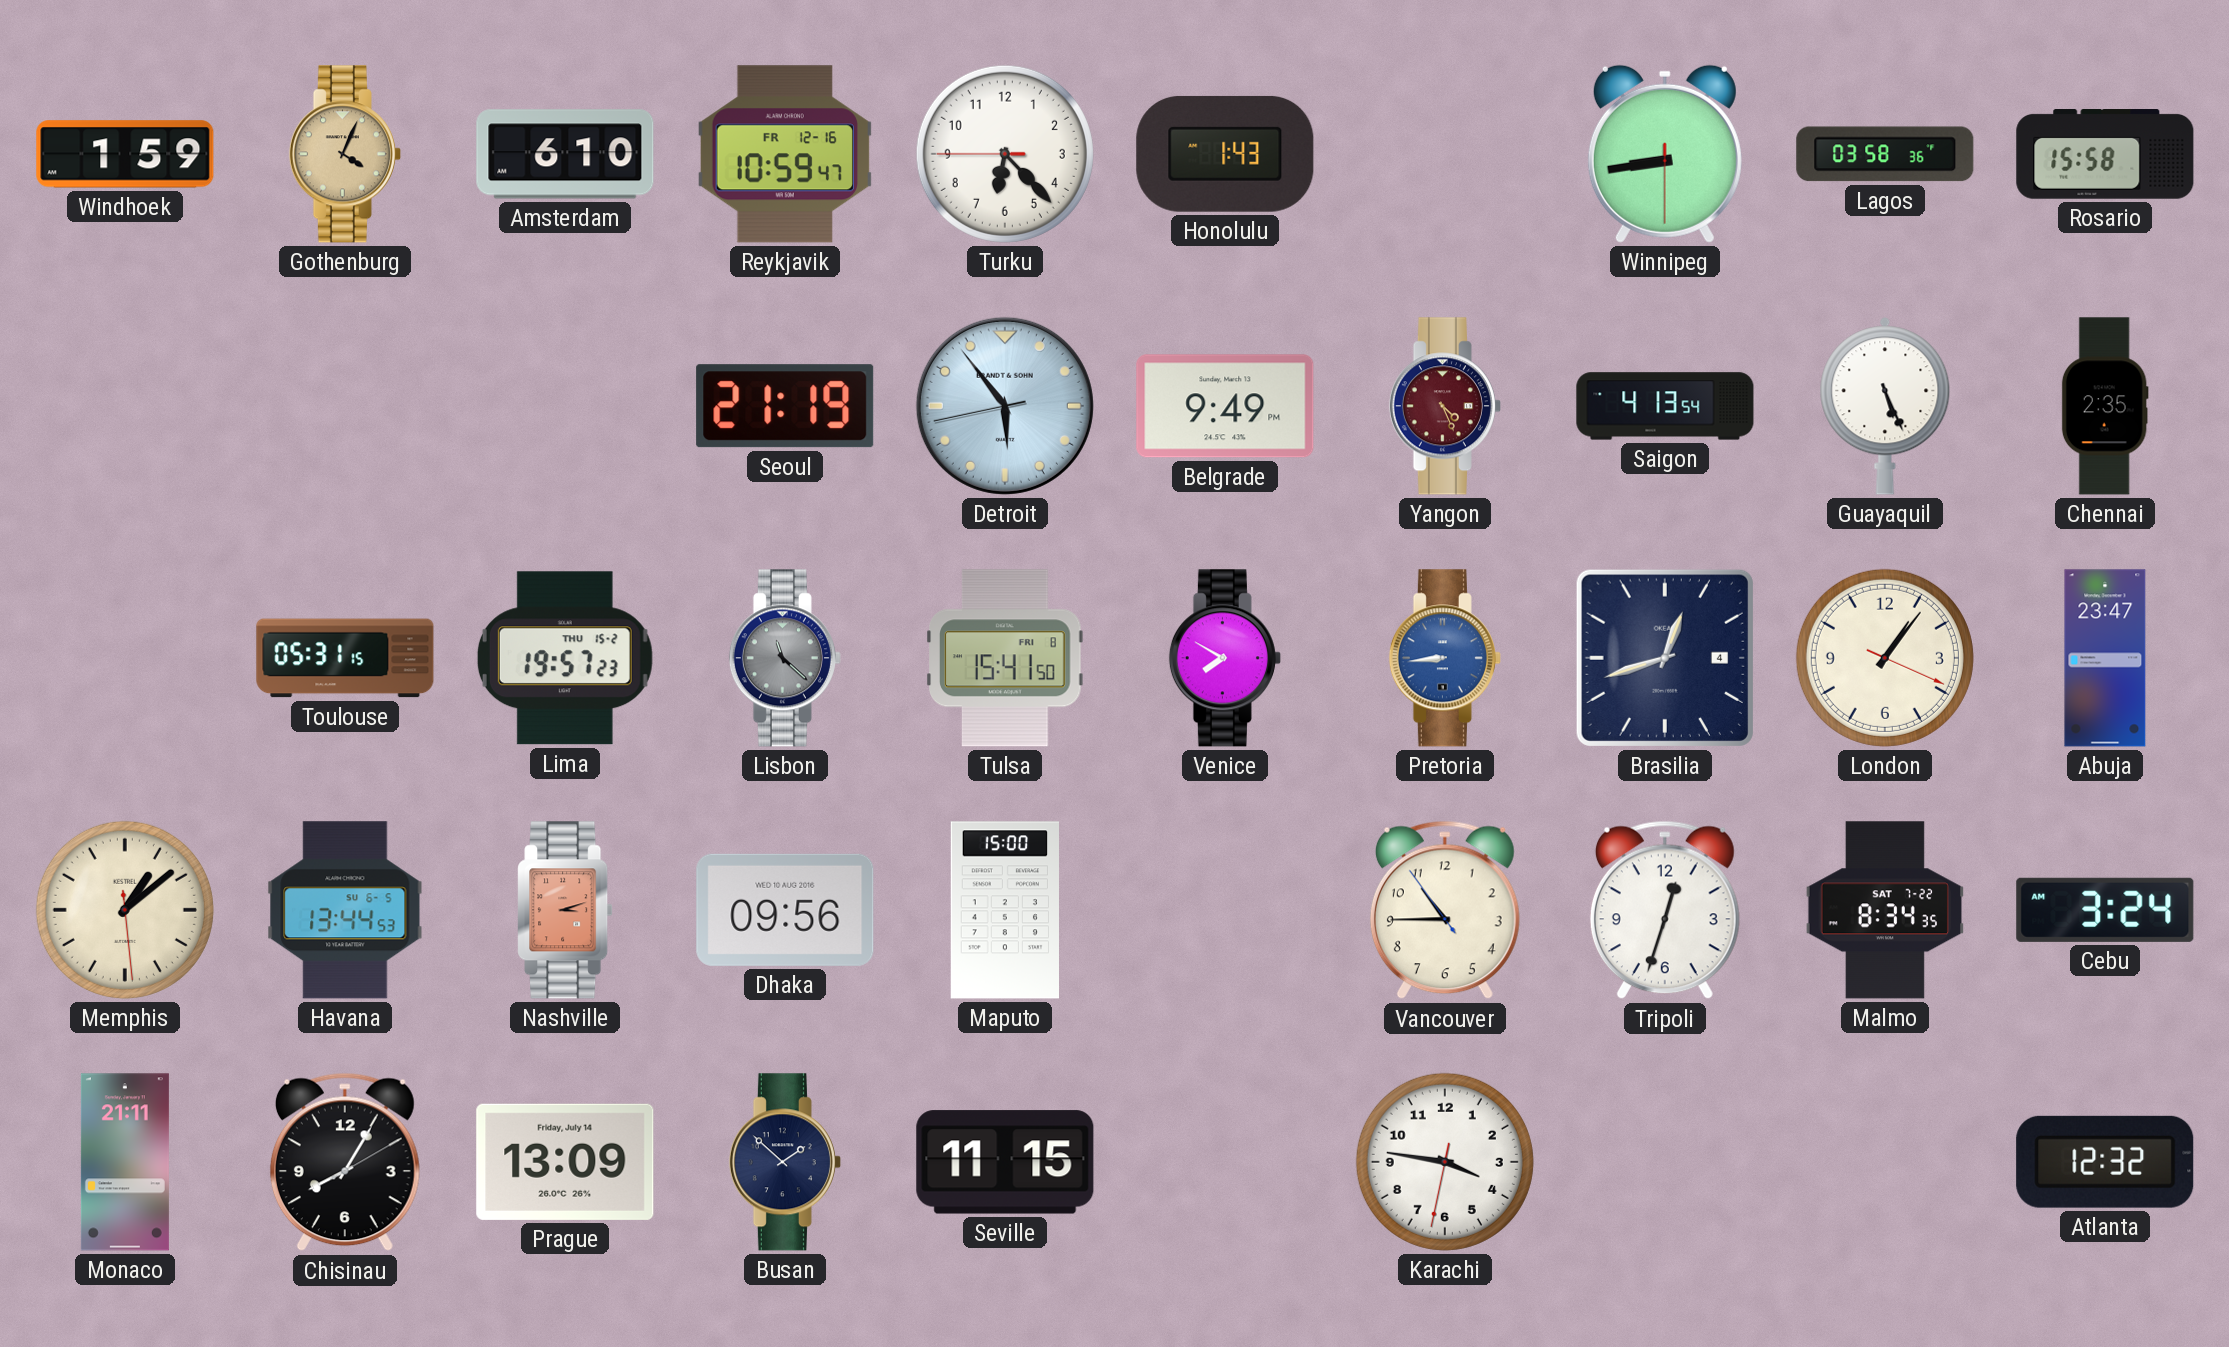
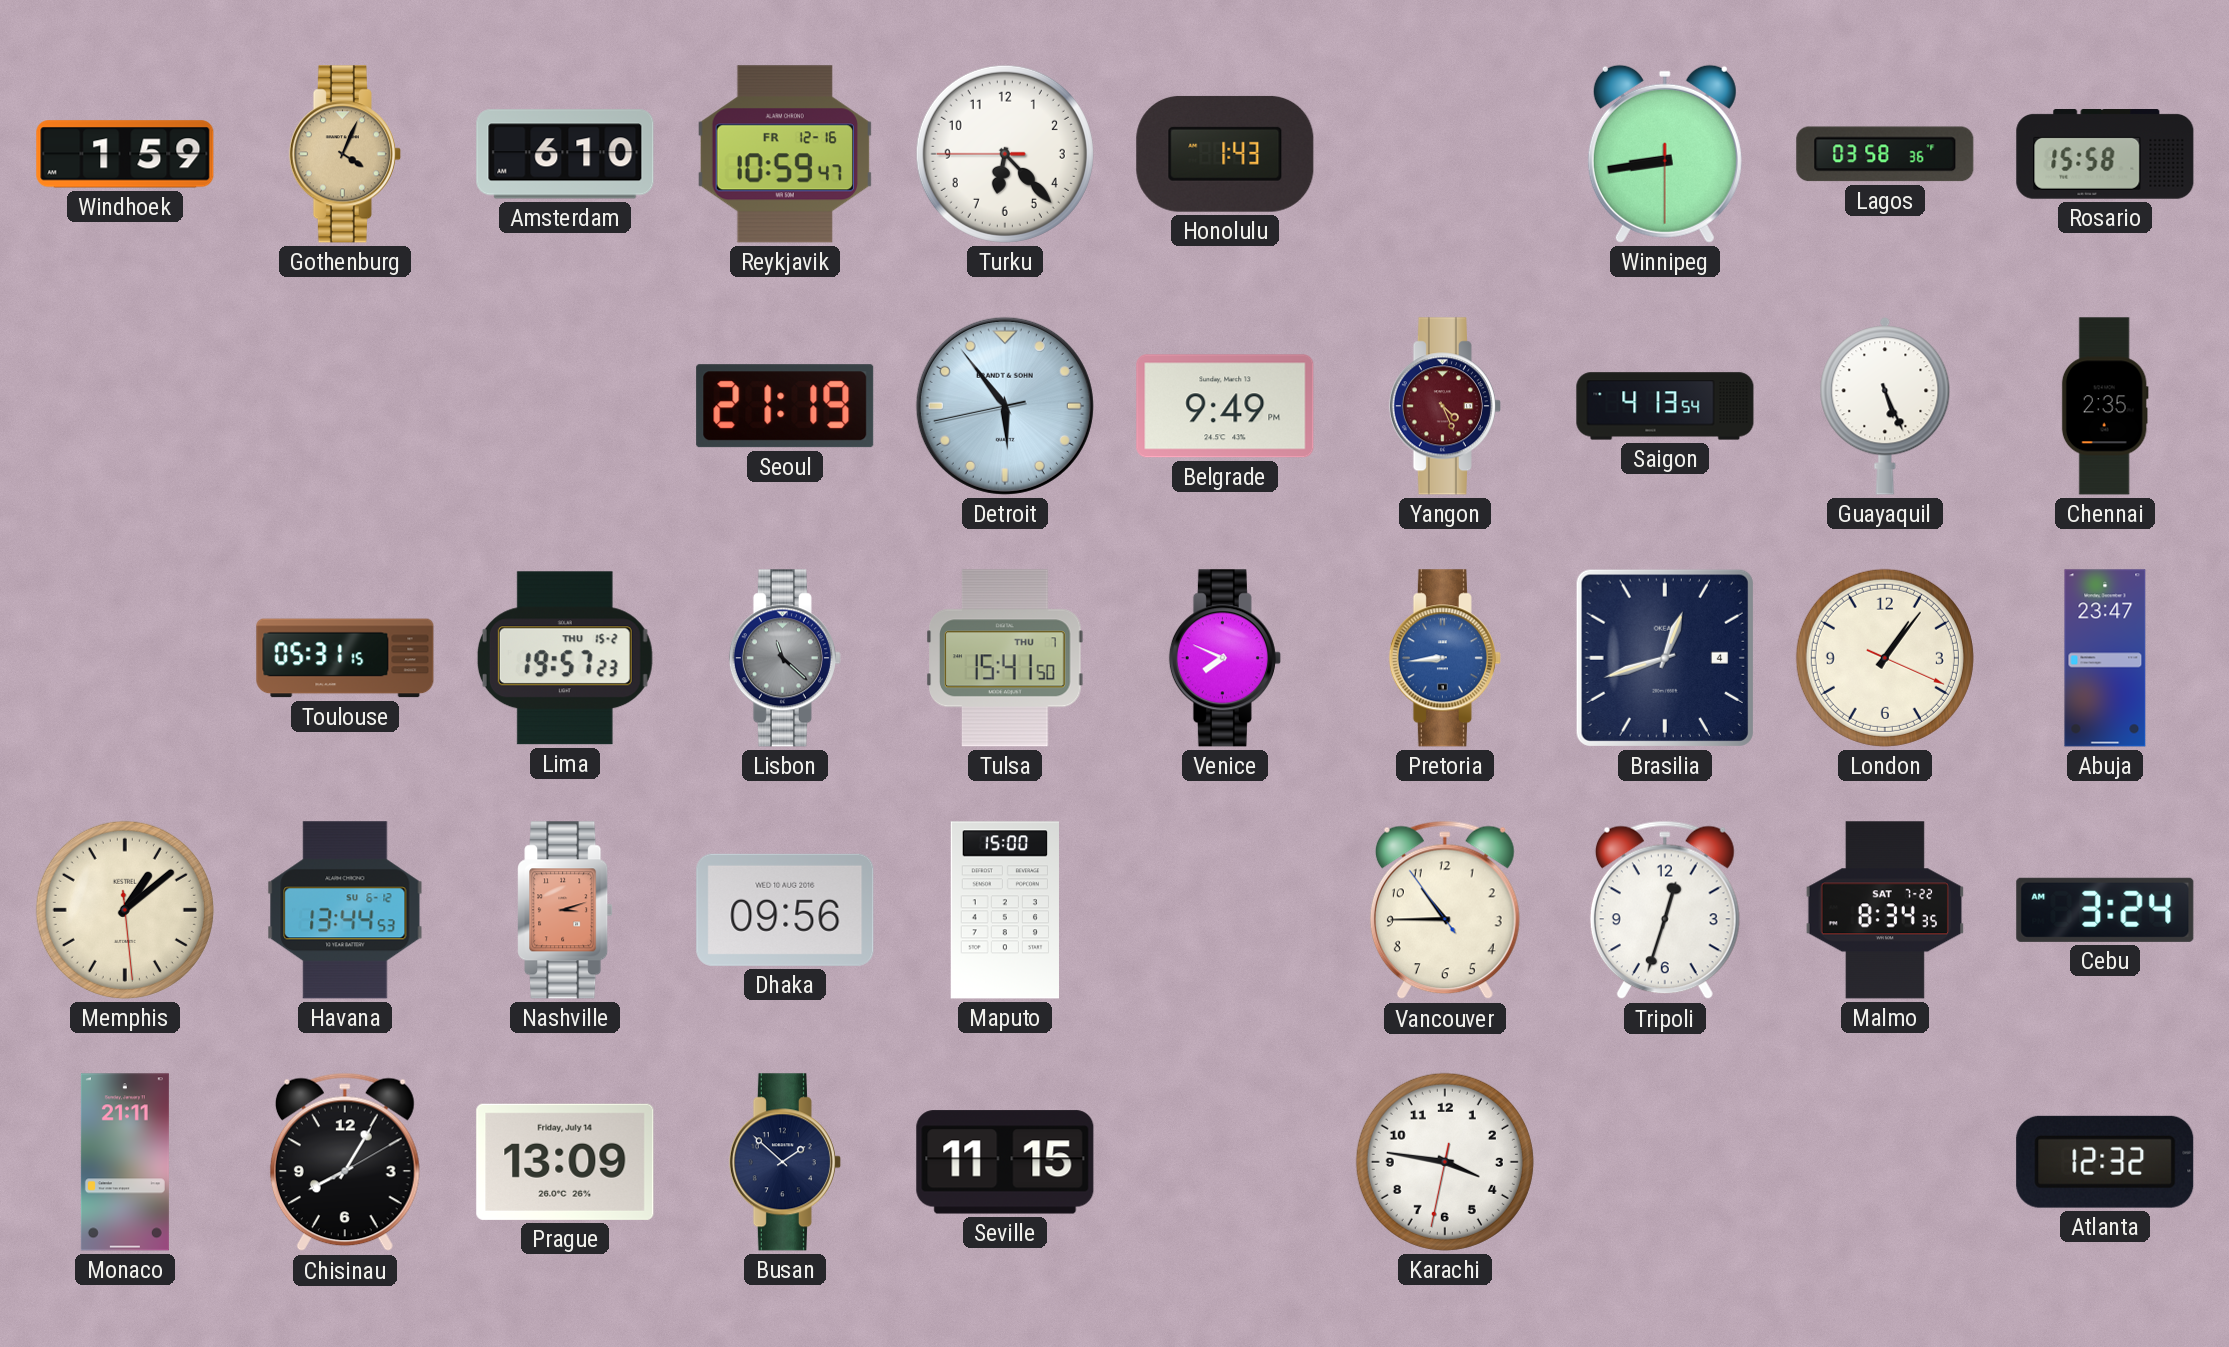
Tulsa date: FRI 8 -> THU 7 (1005, 658)
Venice: 7:50 -> 7:49 (1225, 658)
Havana date: SU 6-5 -> SU 6-12 (345, 910)
